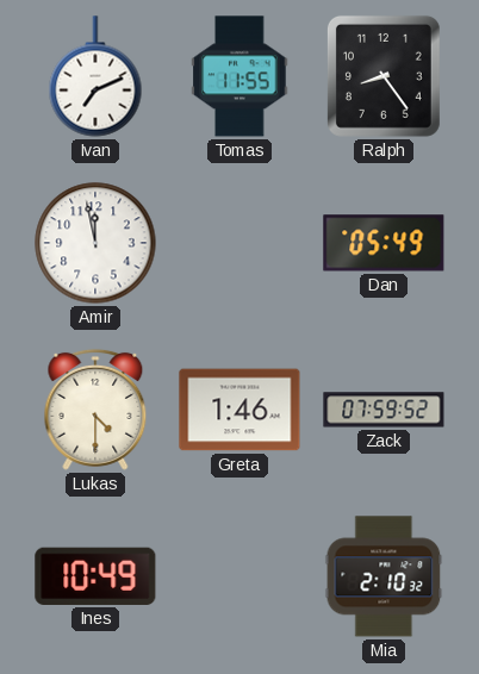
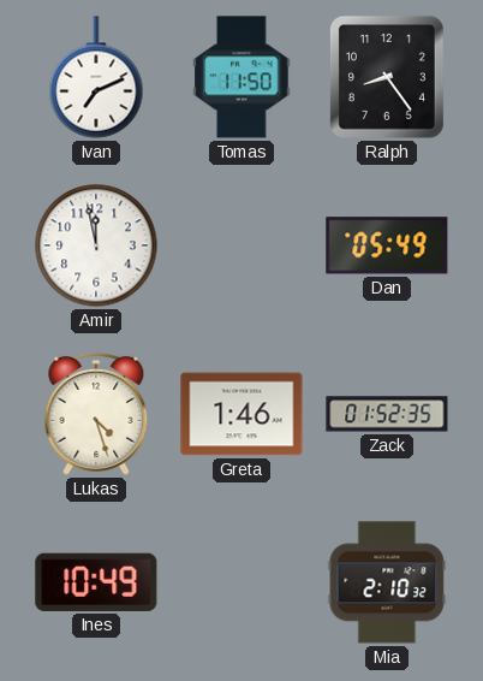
Tomas: 11:55 -> 11:50 (241, 77)
Lukas: 4:30 -> 4:27 (96, 414)
Zack: 07:59 -> 01:52 (387, 414)
